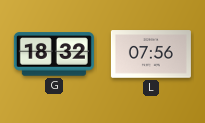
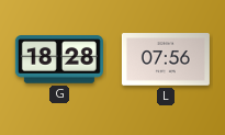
G: 18:32 -> 18:28 (59, 59)
